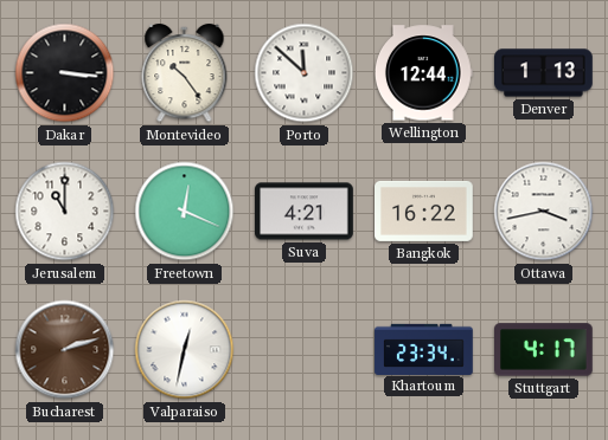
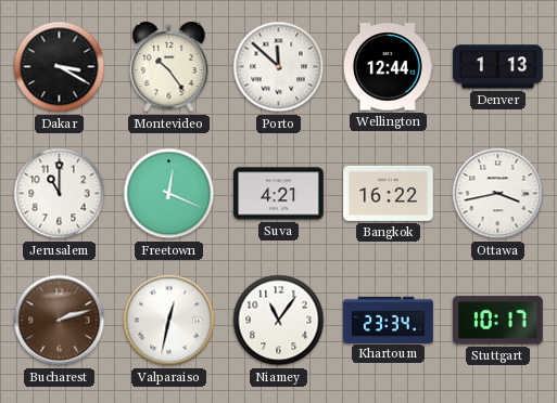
Dakar: 3:16 -> 3:20 (60, 67)
Niamey: none -> 11:06 (279, 321)
Stuttgart: 4:17 -> 10:17 (498, 321)
